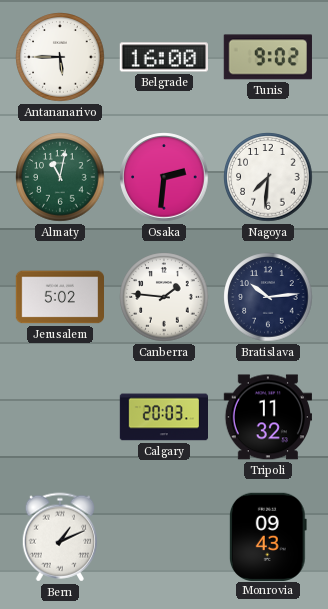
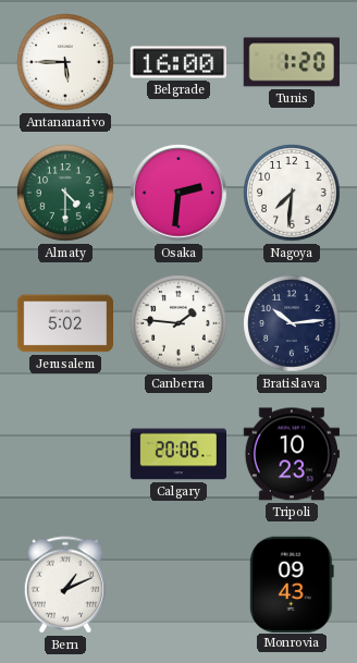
Tunis: 9:02 -> 1:20 (292, 62)
Almaty: 11:02 -> 4:30 (65, 193)
Calgary: 20:03 -> 20:06 (177, 454)
Tripoli: 11:32 -> 10:23 (291, 454)
